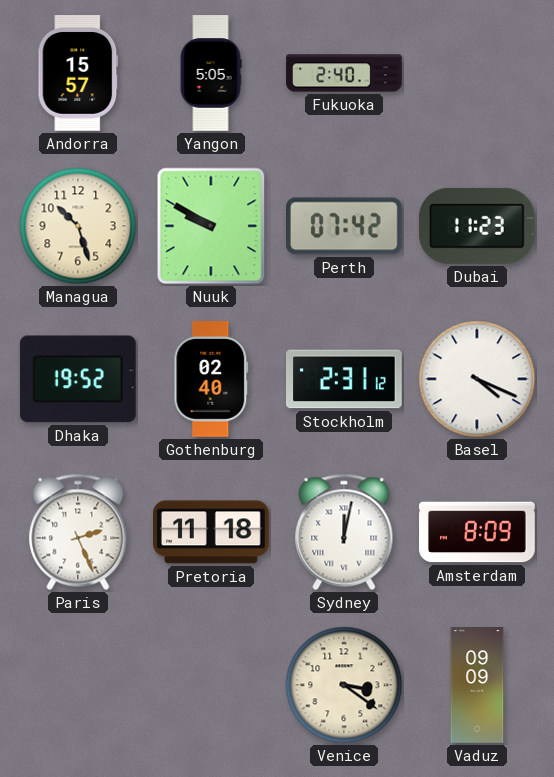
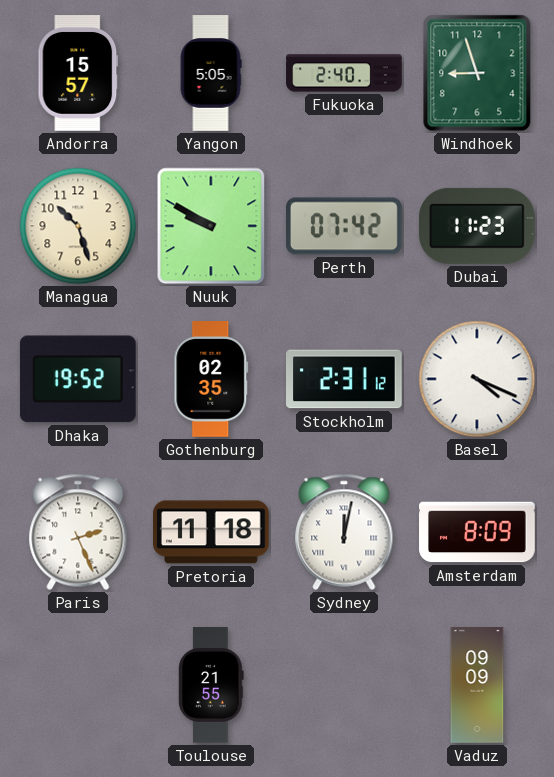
Windhoek: none -> 8:57 (477, 73)
Gothenburg: 02:40 -> 02:35 (211, 380)
Toulouse: none -> 21:55 (211, 685)
Venice: 3:21 -> none (344, 685)
